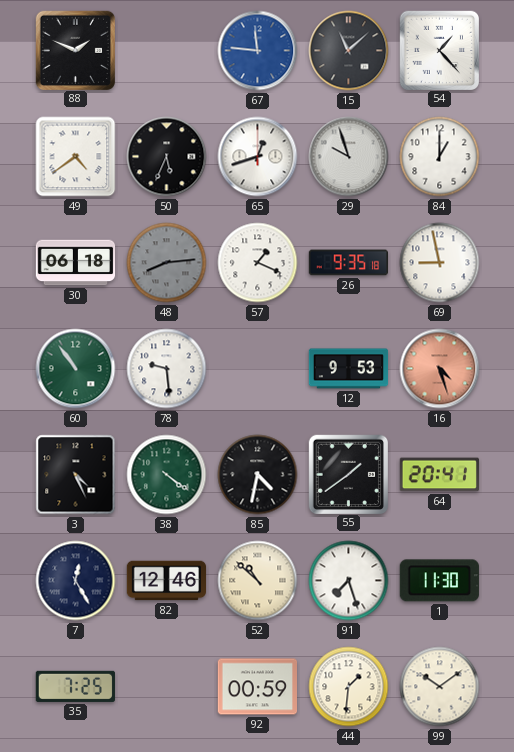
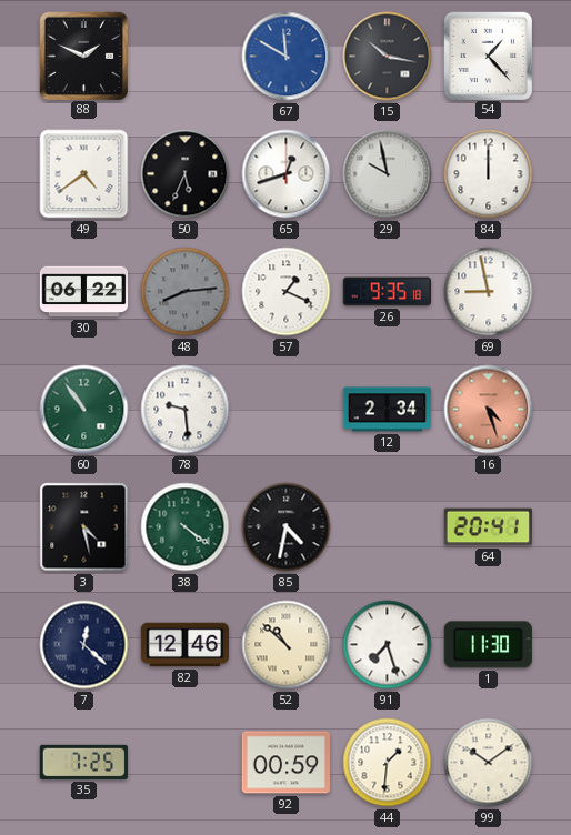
67: 11:46 -> 11:50 (287, 57)
15: 11:08 -> 10:17 (388, 57)
29: 9:57 -> 9:58 (388, 174)
84: 1:00 -> 12:00 (489, 174)
30: 06:18 -> 06:22 (84, 292)
12: 9:53 -> 2:34 (388, 410)
3: 4:26 -> 4:28 (84, 527)
55: 1:39 -> none (348, 474)
7: 12:25 -> 12:22 (84, 645)
